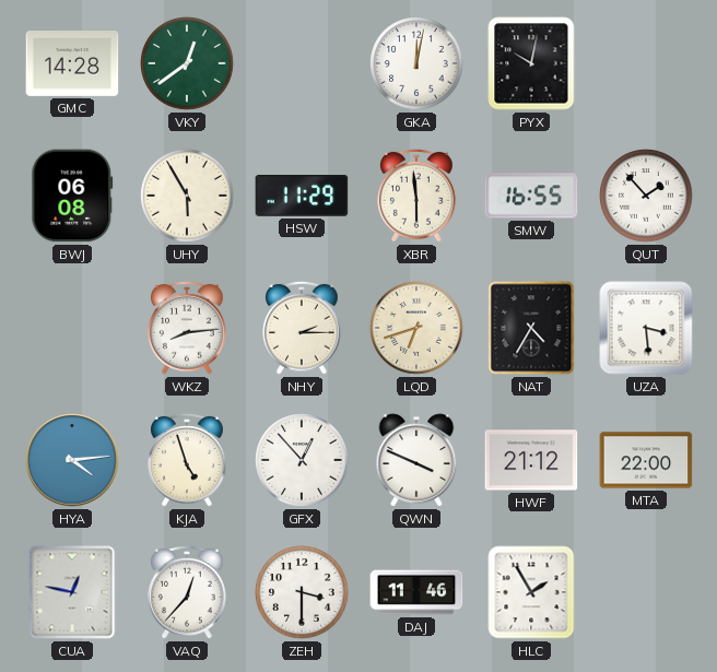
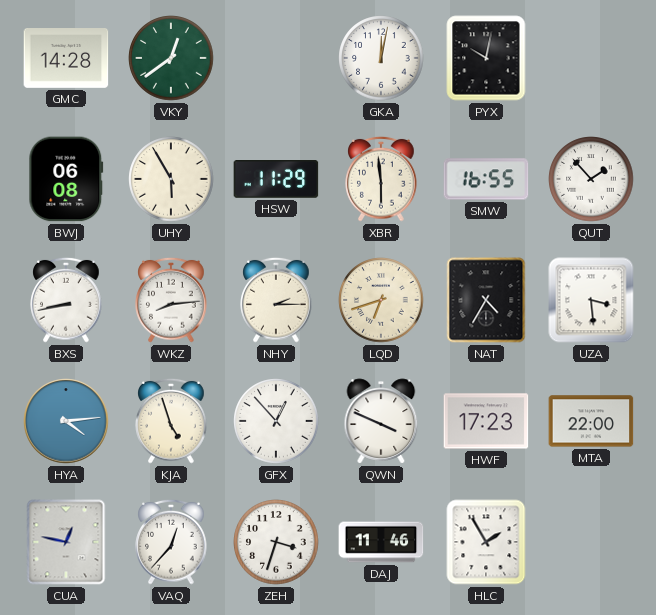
BXS: none -> 8:43 (66, 300)
HWF: 21:12 -> 17:23 (486, 421)
ZEH: 3:30 -> 3:33 (276, 542)
